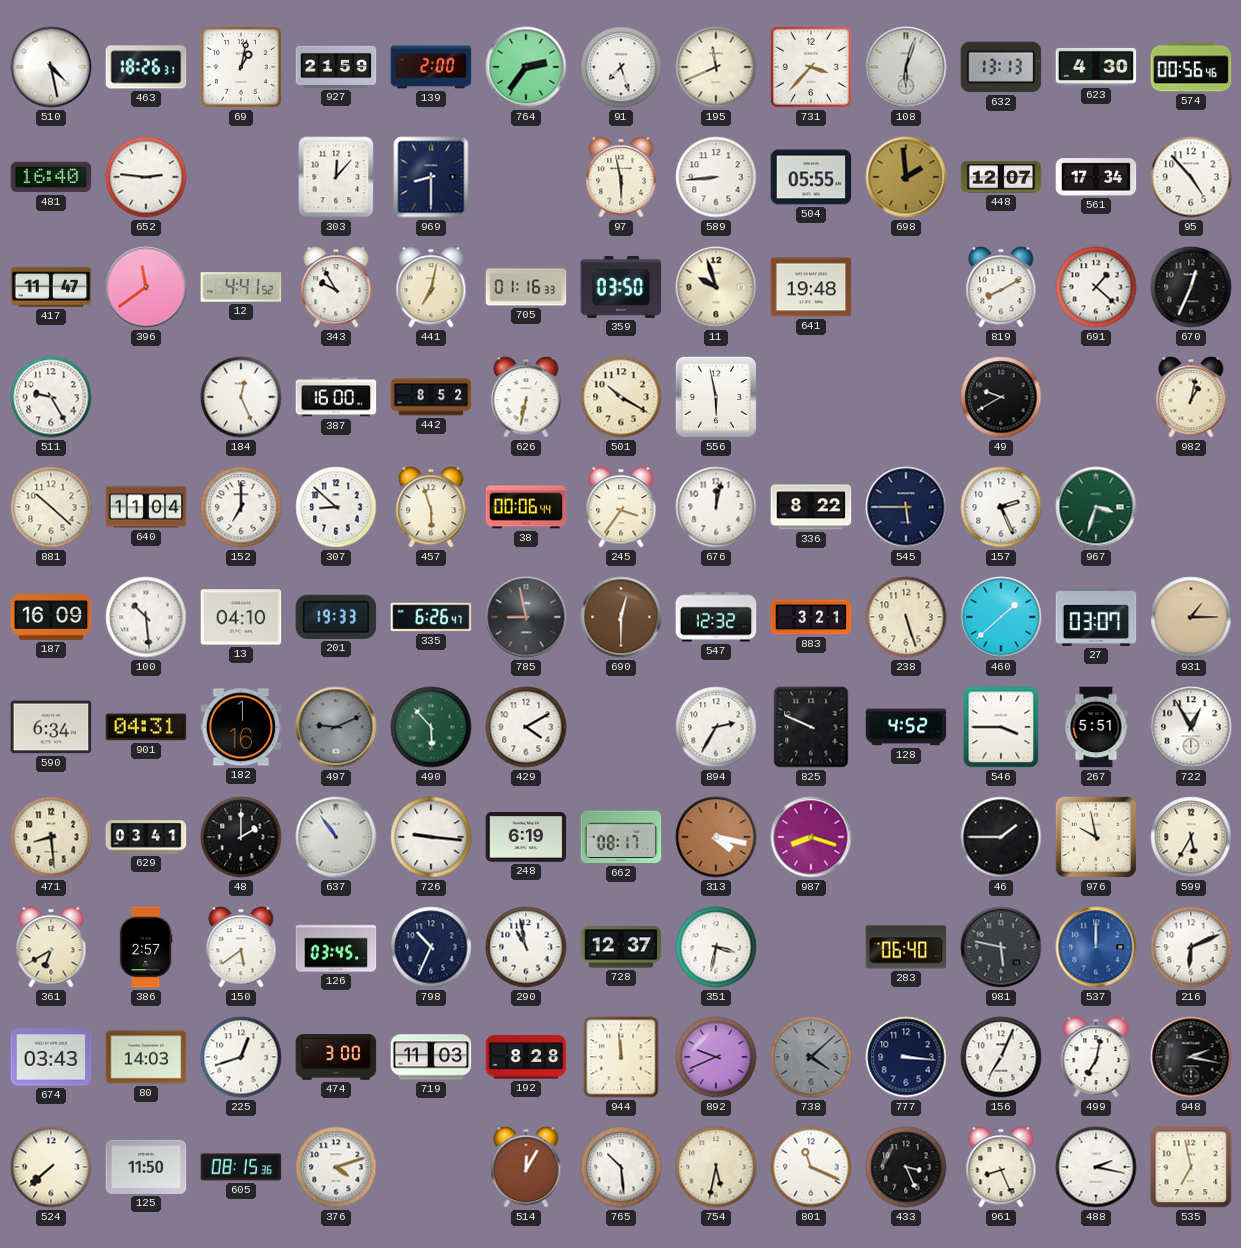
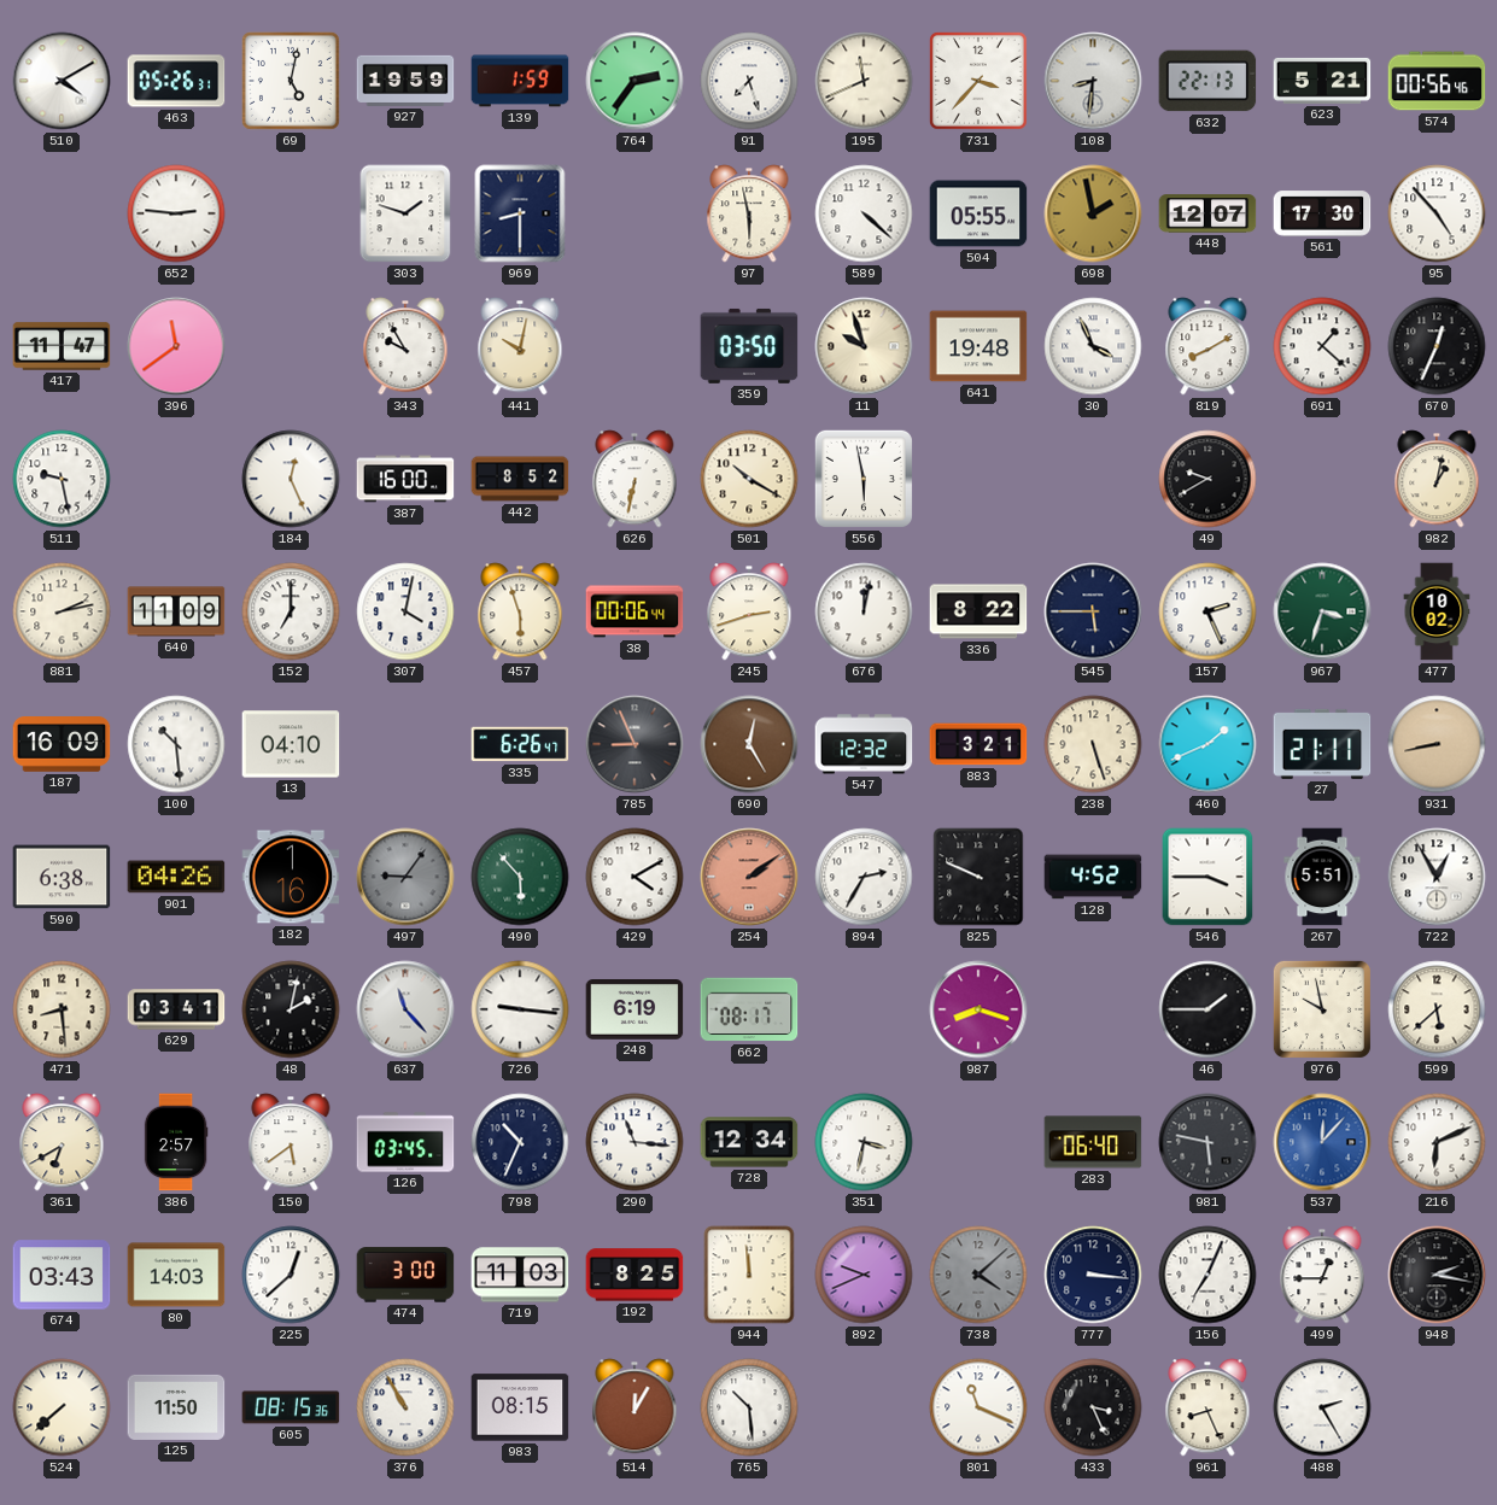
510: 4:28 -> 4:10 (62, 81)
463: 18:26 -> 05:26 (176, 81)
69: 1:02 -> 5:02 (291, 81)
927: 21:59 -> 19:59 (405, 81)
139: 2:00 -> 1:59 (520, 81)
108: 6:03 -> 8:31 (1093, 81)
632: 13:13 -> 22:13 (1207, 81)
623: 4:30 -> 5:21 (1322, 81)
481: 16:40 -> none (51, 177)
303: 12:07 -> 1:48 (405, 213)
589: 8:44 -> 4:22 (864, 213)
698: 1:59 -> 1:58 (1093, 213)
561: 17:34 -> 17:30 (1322, 213)
12: 4:41 -> none (241, 287)
441: 7:02 -> 10:02 (520, 346)
705: 01:16 -> none (526, 287)
30: none -> 3:56 (1093, 346)
511: 9:25 -> 9:28 (62, 479)
881: 10:22 -> 2:13 (62, 611)
640: 11:04 -> 11:09 (176, 611)
307: 8:52 -> 4:02 (405, 611)
245: 3:36 -> 2:42 (749, 611)
477: none -> 10:02 (1437, 611)
201: 19:33 -> none (336, 617)
785: 8:58 -> 8:56 (635, 744)
690: 12:30 -> 12:25 (749, 744)
460: 1:38 -> 1:41 (1207, 744)
27: 03:07 -> 21:11 (1322, 744)
931: 1:15 -> 8:43 (1437, 744)
590: 6:34 -> 6:38 (62, 877)
901: 04:31 -> 04:26 (176, 877)
497: 9:11 -> 9:06 (405, 877)
254: none -> 2:09 (749, 877)
48: 2:00 -> 2:02 (291, 1009)
637: 10:54 -> 11:23 (405, 1009)
313: 4:17 -> none (716, 837)
599: 5:35 -> 5:38 (1437, 1009)
290: 10:58 -> 11:16 (635, 1142)
728: 12:37 -> 12:34 (749, 1142)
537: 12:00 -> 12:07 (1322, 1142)
225: 12:42 -> 12:38 (291, 1275)
192: 8:28 -> 8:25 (635, 1275)
499: 7:02 -> 12:45 (1322, 1275)
376: 4:12 -> 10:55 (405, 1407)
983: none -> 08:15 (520, 1407)
754: 5:32 -> none (716, 1167)
488: 2:17 -> 2:25 (1322, 1407)
535: 6:58 -> none (1191, 1167)
